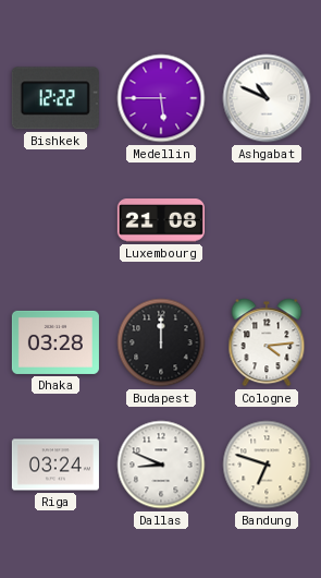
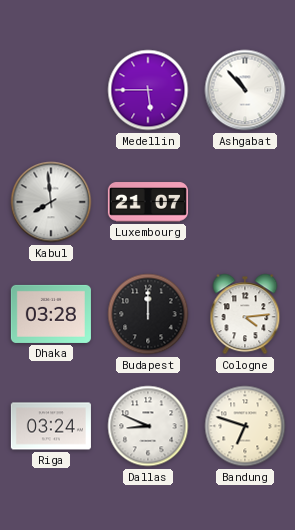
Bishkek: 12:22 -> none (55, 98)
Ashgabat: 10:49 -> 10:53 (245, 90)
Kabul: none -> 7:59 (51, 202)
Luxembourg: 21:08 -> 21:07 (148, 202)
